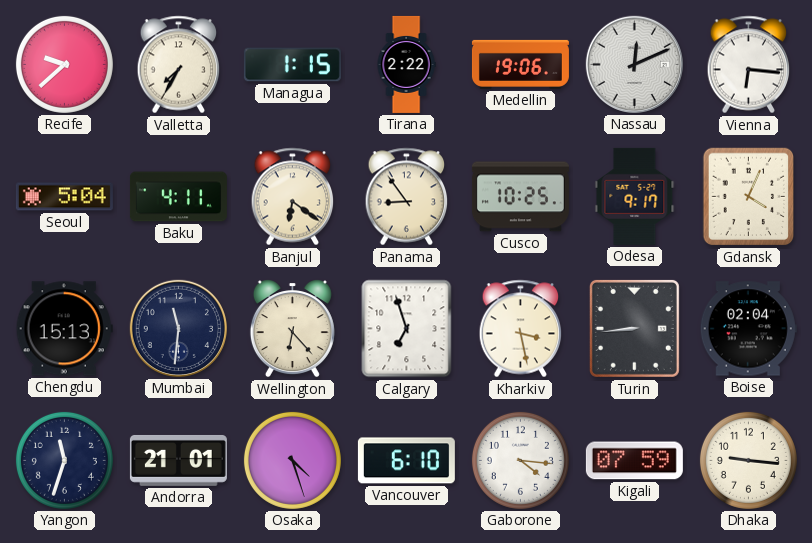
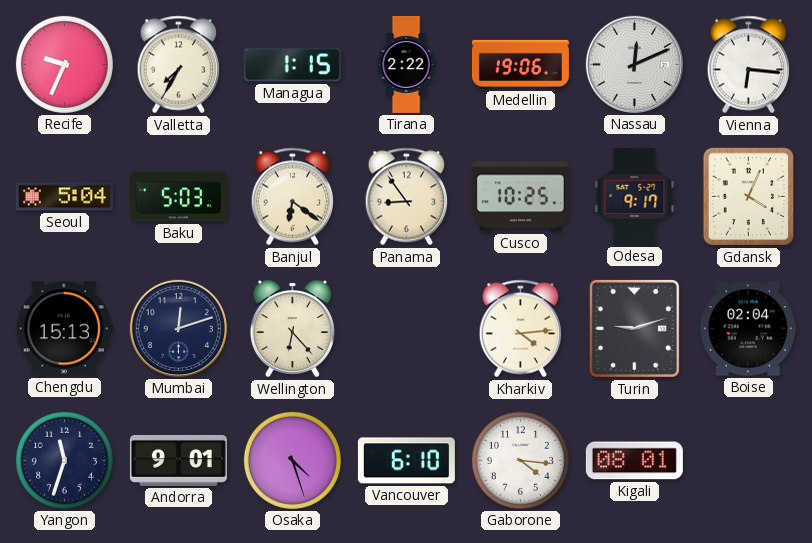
Recife: 9:38 -> 9:34 (64, 64)
Baku: 4:11 -> 5:03 (178, 197)
Mumbai: 11:31 -> 12:12 (178, 328)
Calgary: 6:57 -> none (407, 329)
Kharkiv: 3:28 -> 4:14 (521, 329)
Turin: 8:44 -> 9:12 (634, 328)
Andorra: 21:01 -> 9:01 (178, 460)
Kigali: 07:59 -> 08:01 (634, 461)
Dhaka: 9:16 -> none (748, 460)
